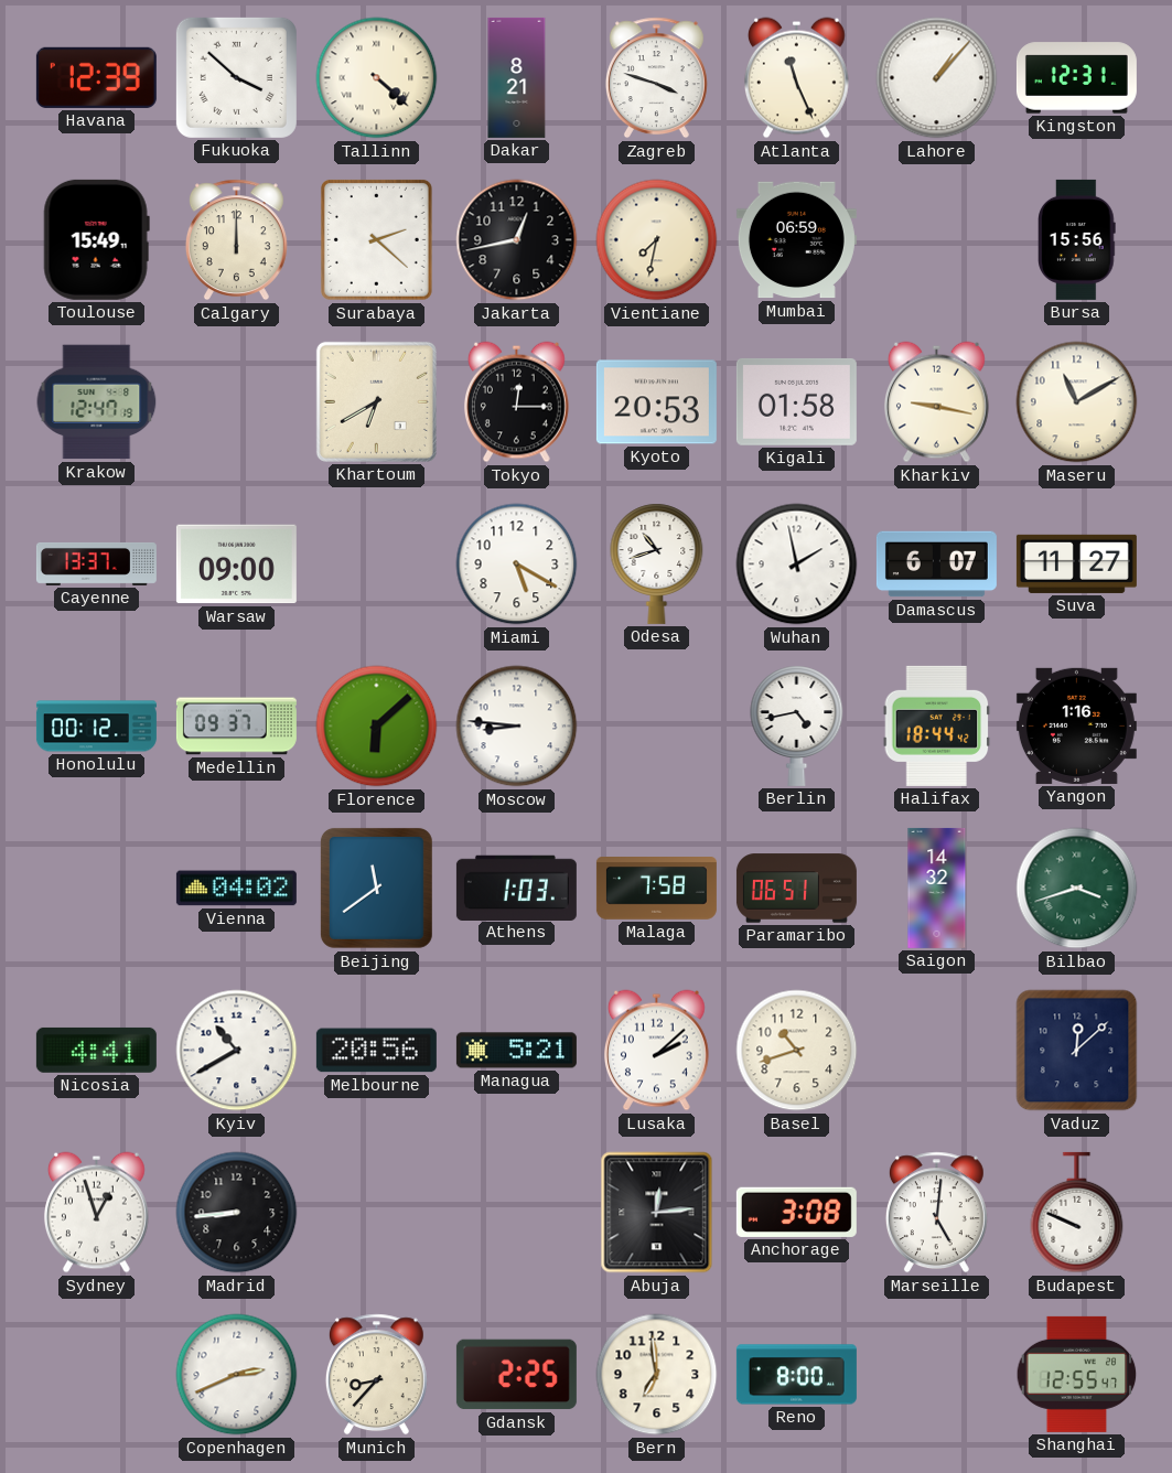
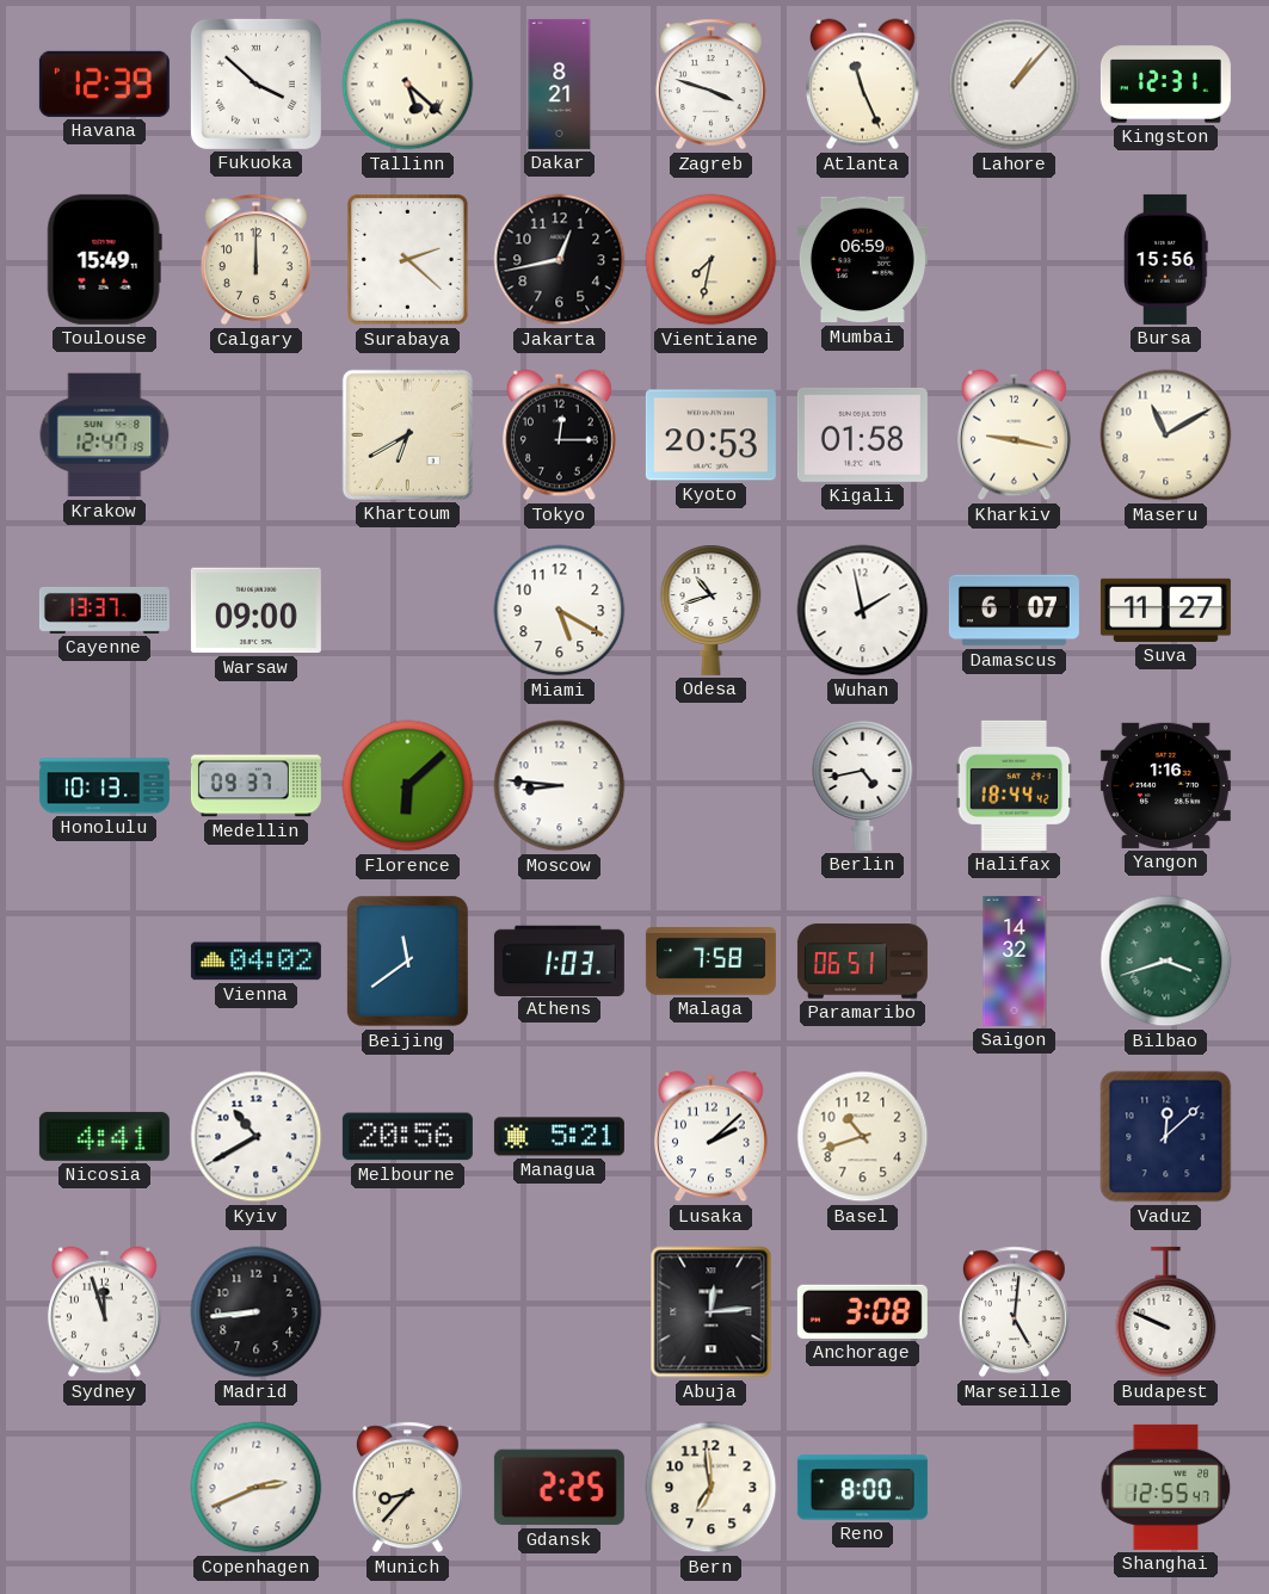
Tallinn: 4:22 -> 5:22 (408, 85)
Honolulu: 00:12 -> 10:13 (104, 786)
Sydney: 12:57 -> 11:57 (104, 1312)
